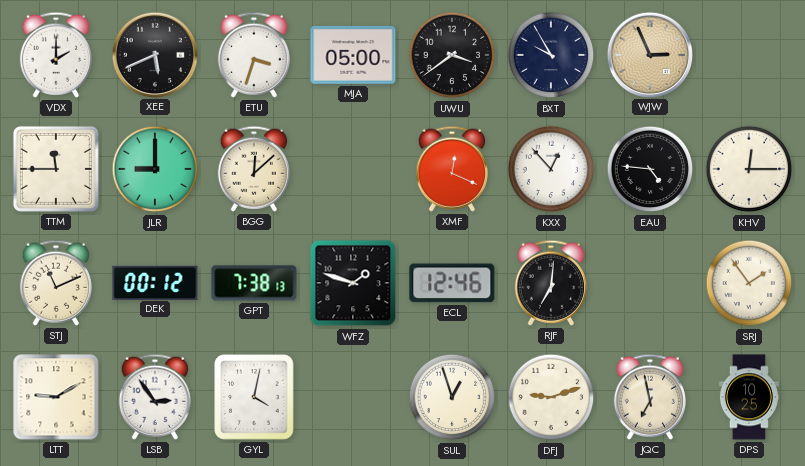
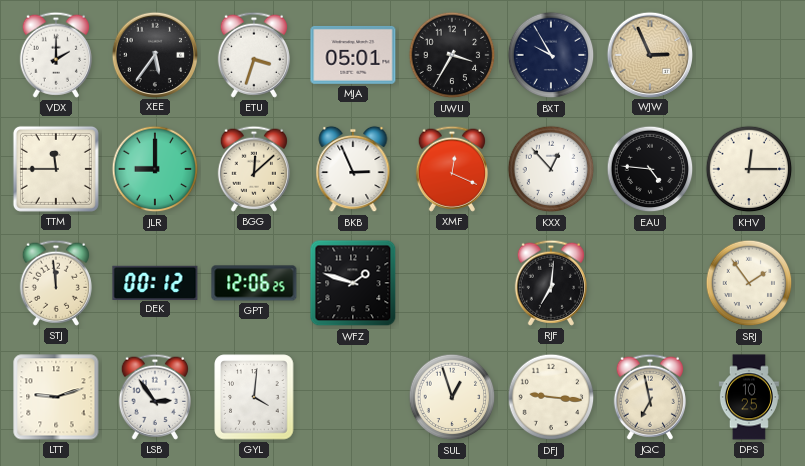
XEE: 5:41 -> 5:36 (154, 54)
MJA: 05:00 -> 05:01 (353, 55)
UWU: 3:39 -> 3:35 (452, 55)
BKB: none -> 2:56 (353, 169)
STJ: 11:11 -> 11:59 (56, 283)
GPT: 7:38 -> 12:06 (254, 283)
ECL: 12:46 -> none (452, 283)
LTT: 9:10 -> 9:12 (56, 397)
GYL: 4:02 -> 4:01 (254, 397)
DFJ: 9:12 -> 9:16 (551, 397)
